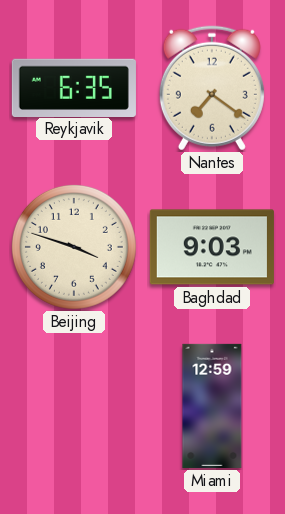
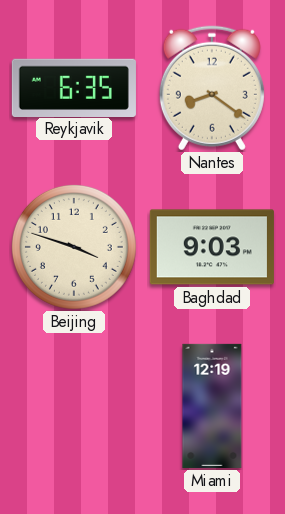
Nantes: 7:21 -> 8:21 (212, 88)
Miami: 12:59 -> 12:19 (212, 406)
